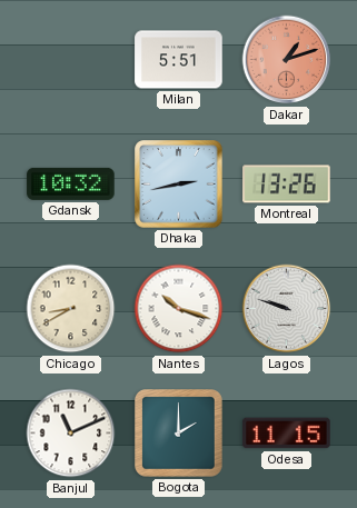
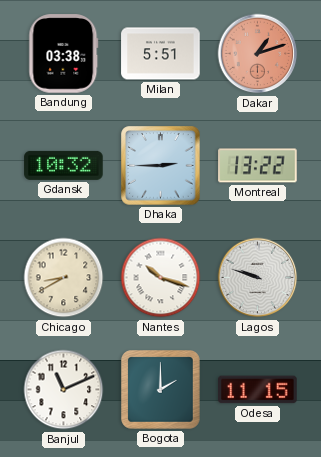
Bandung: none -> 03:38 (64, 54)
Dhaka: 2:43 -> 2:45 (161, 166)
Montreal: 13:26 -> 13:22 (258, 166)
